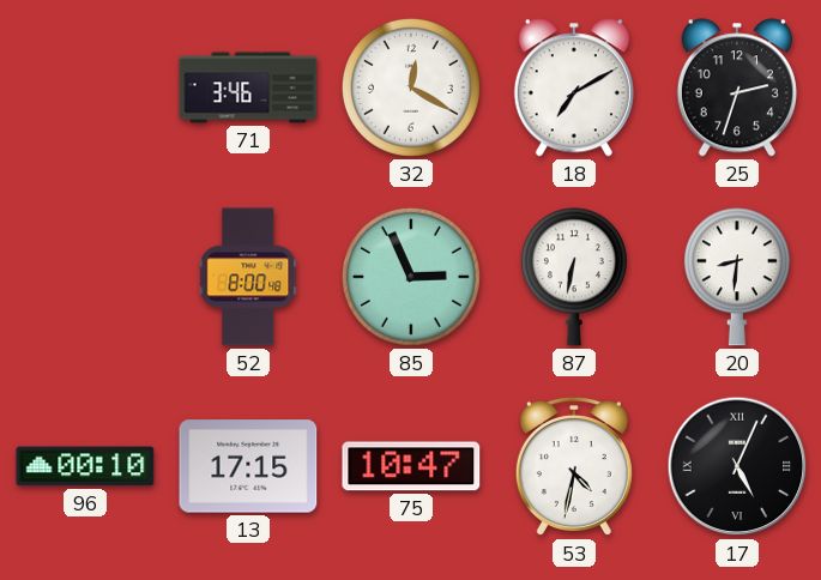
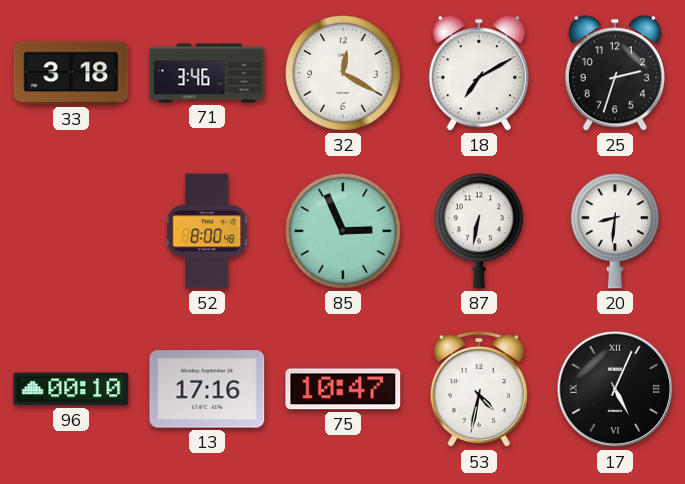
33: none -> 3:18 (71, 73)
13: 17:15 -> 17:16 (207, 389)
